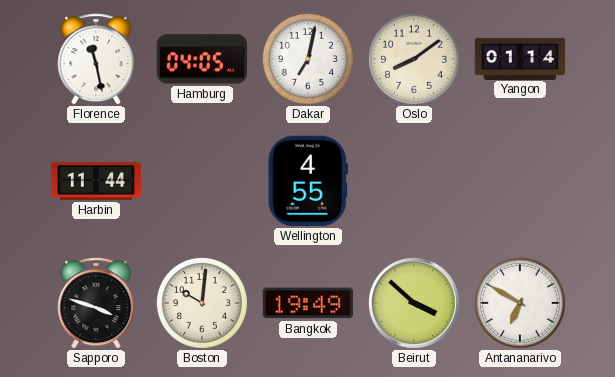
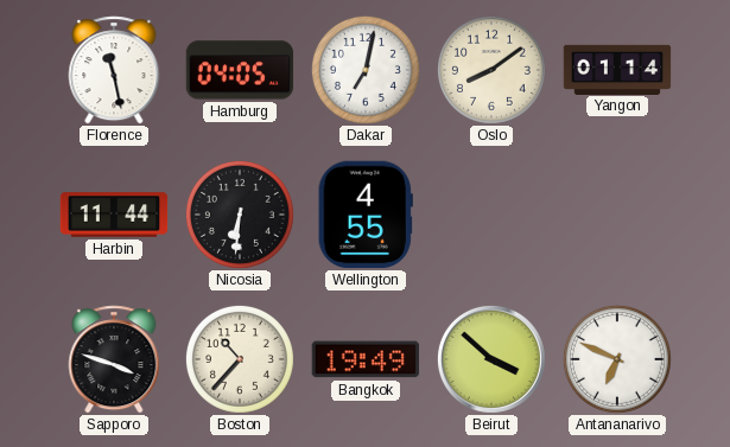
Nicosia: none -> 6:31 (240, 215)
Boston: 10:01 -> 10:37 (240, 359)
Antananarivo: 6:50 -> 6:49 (617, 359)
